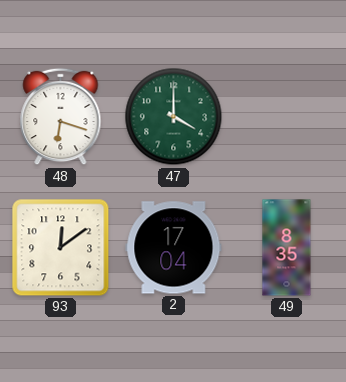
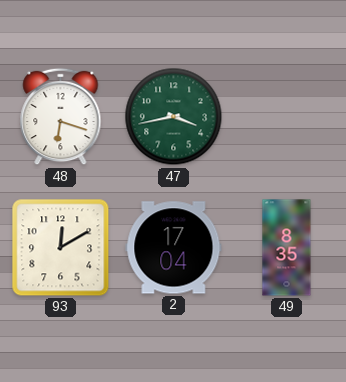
47: 4:00 -> 3:43 (174, 117)
93: 12:09 -> 12:10 (61, 248)
